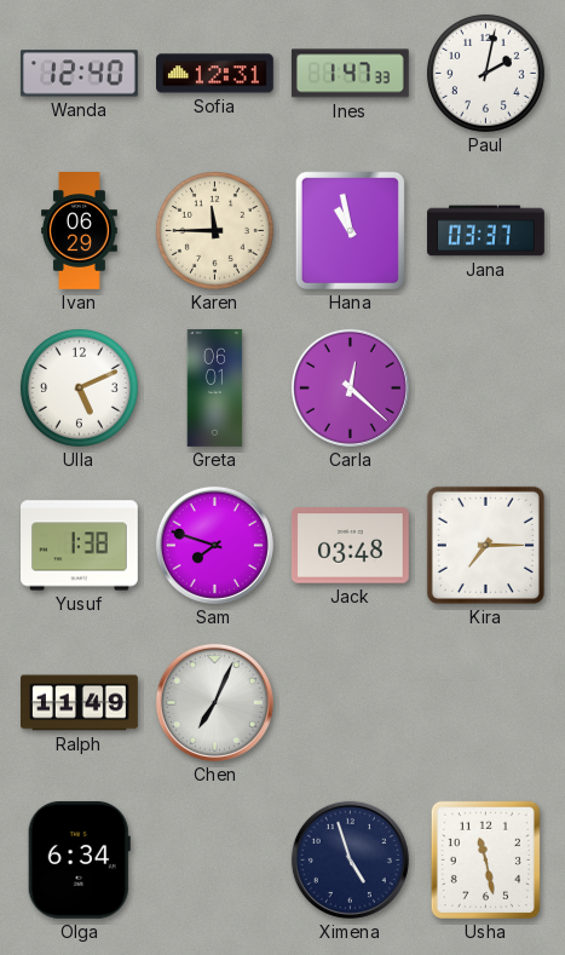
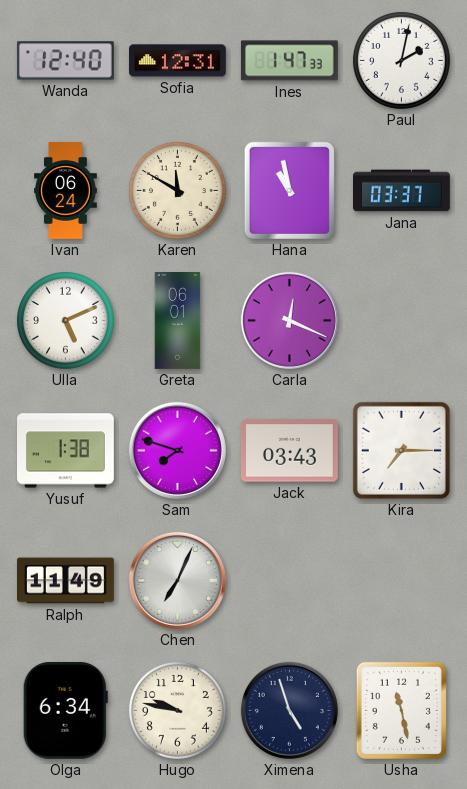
Ivan: 06:29 -> 06:24 (66, 191)
Karen: 11:45 -> 11:50 (177, 190)
Carla: 12:22 -> 12:19 (289, 320)
Jack: 03:48 -> 03:43 (289, 451)
Hugo: none -> 9:47 (177, 710)
